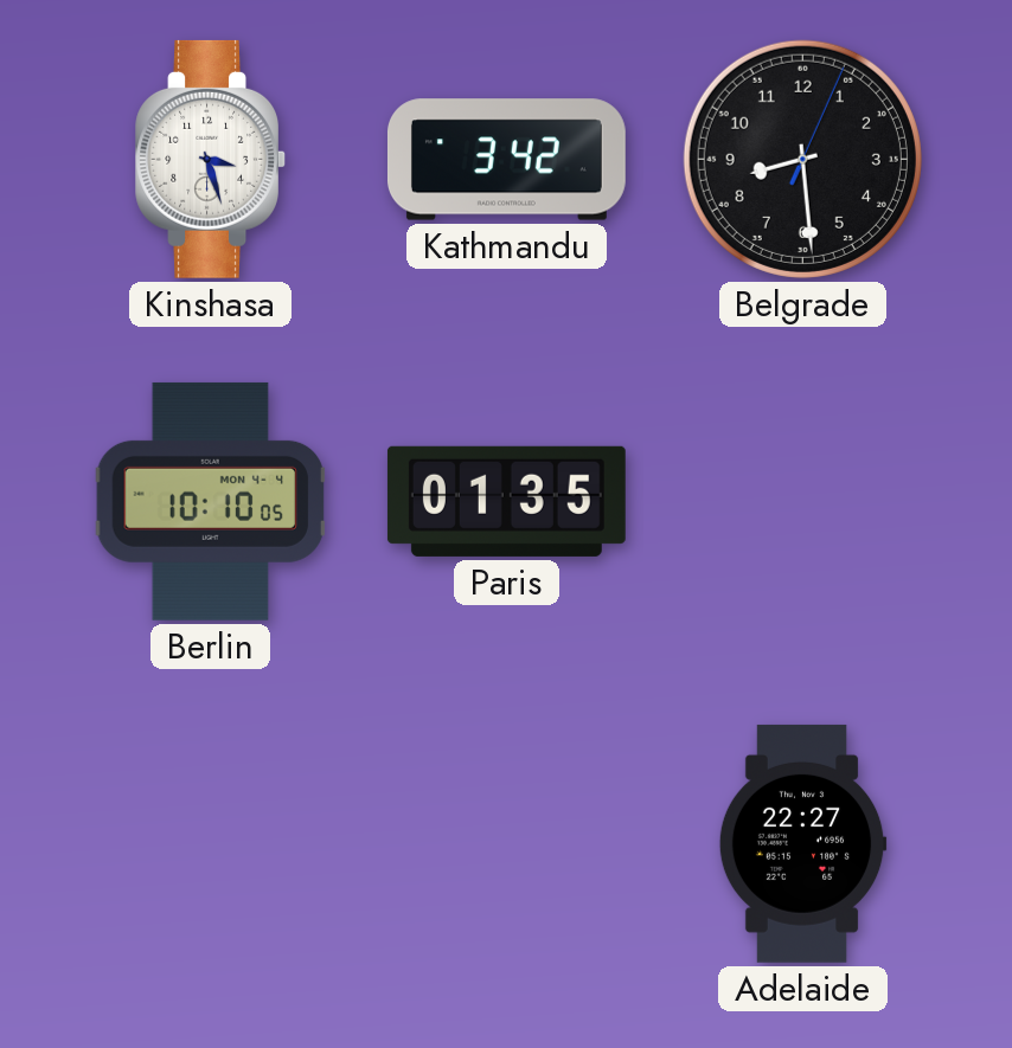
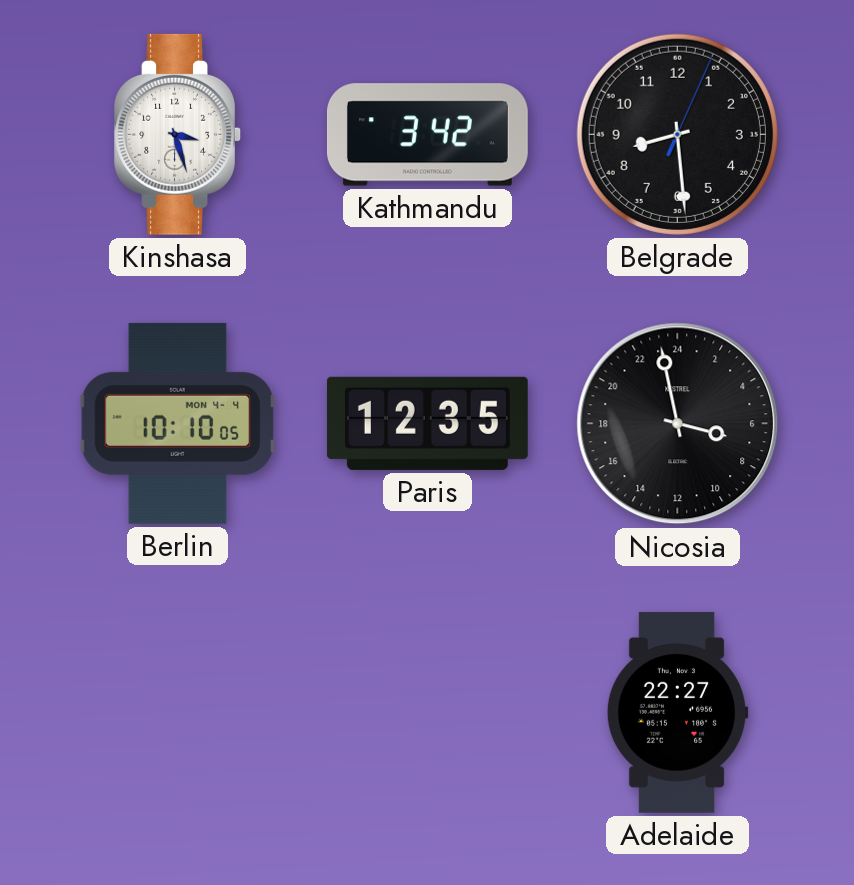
Paris: 01:35 -> 12:35 (427, 423)
Nicosia: none -> 6:58 (678, 424)
